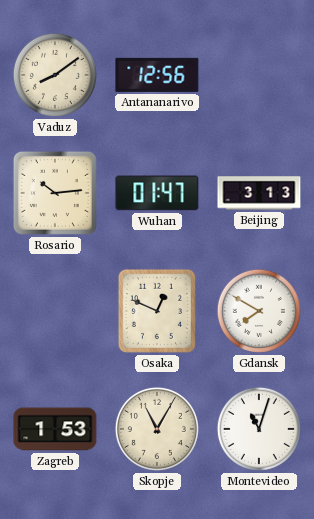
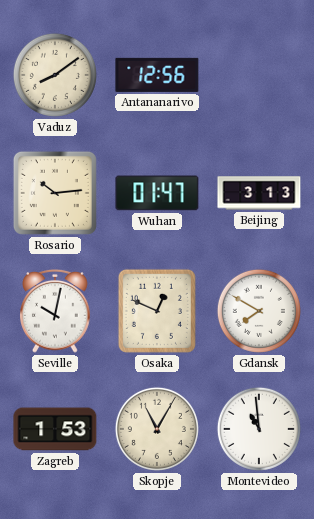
Seville: none -> 10:02 (55, 311)
Montevideo: 11:03 -> 10:59 (259, 429)
